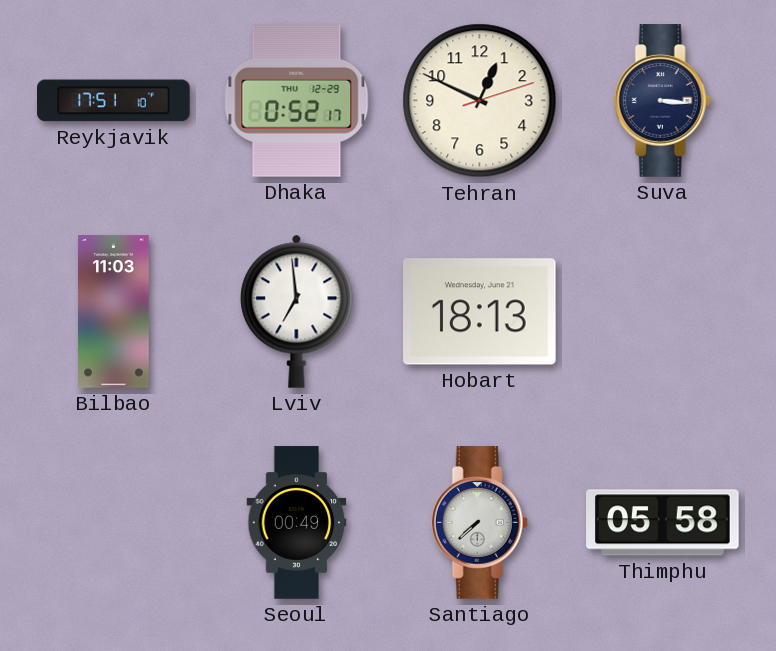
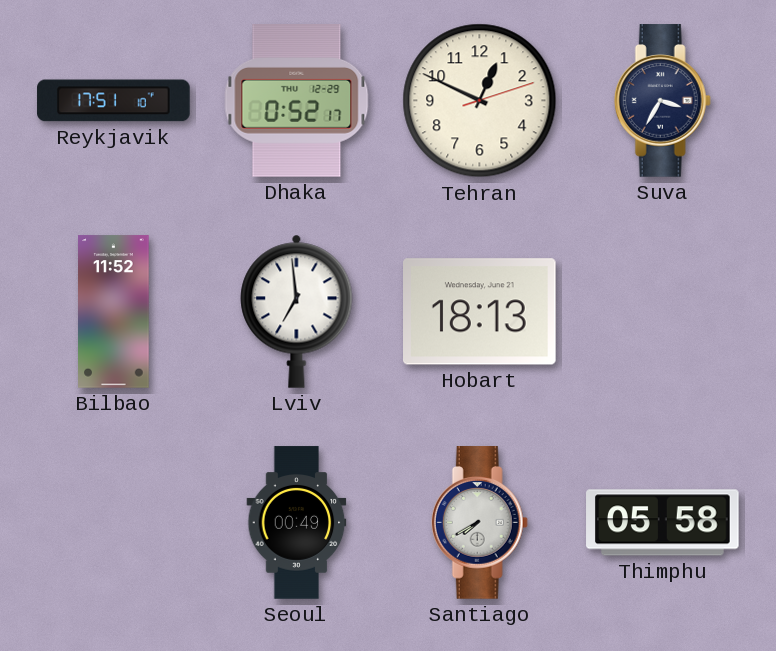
Suva: 3:16 -> 3:35 (662, 101)
Bilbao: 11:03 -> 11:52 (114, 312)
Santiago: 7:38 -> 7:40 (479, 523)
